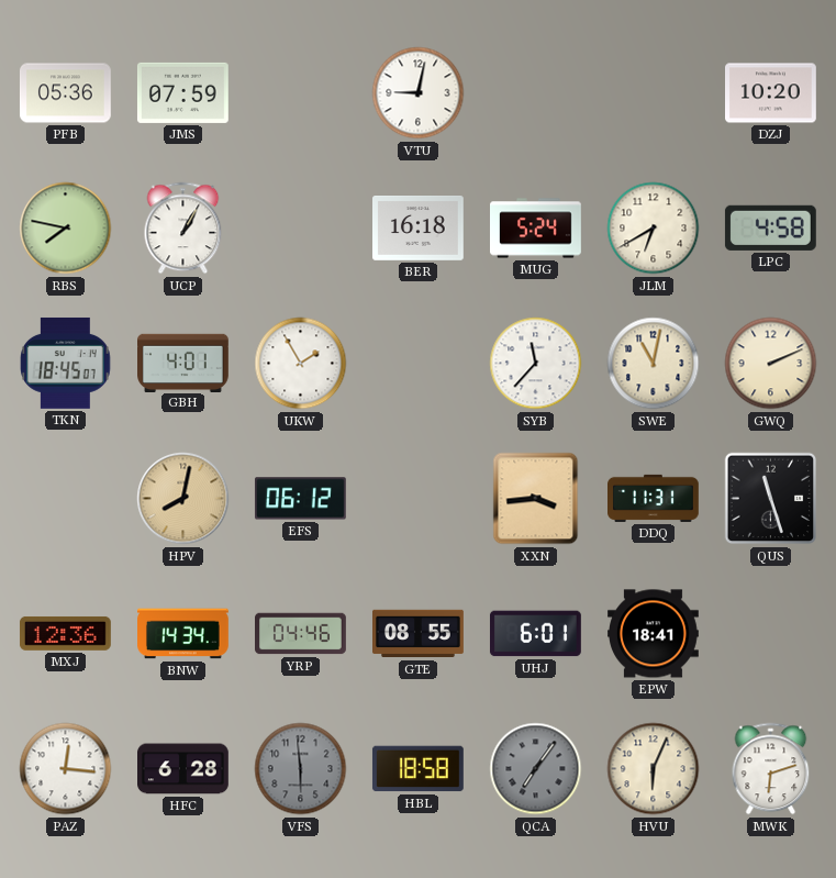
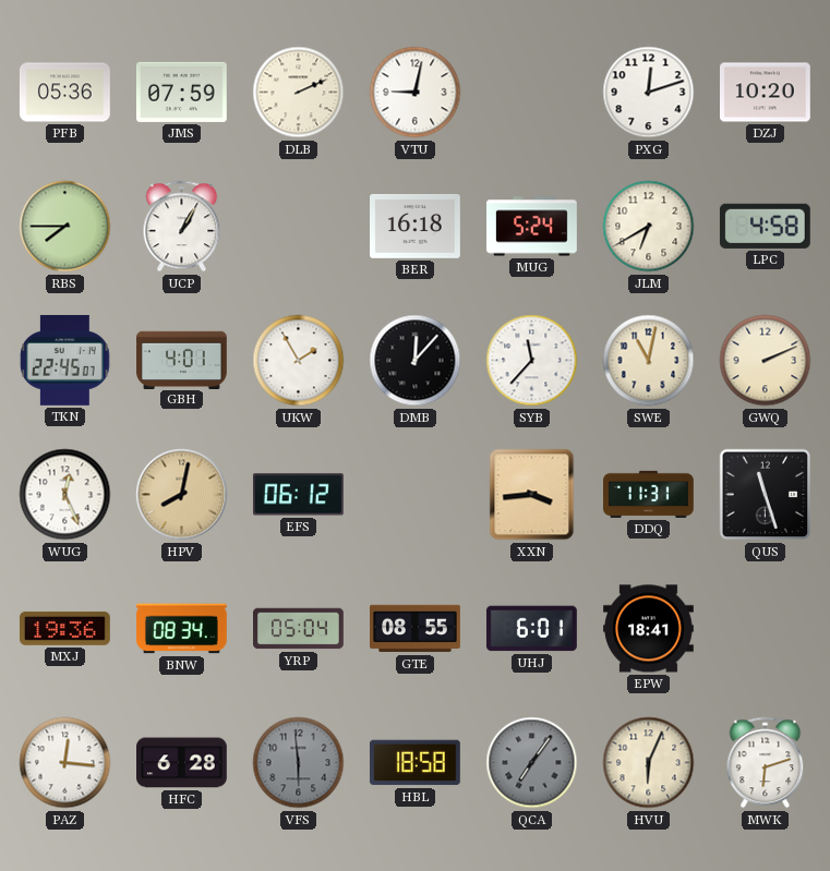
DLB: none -> 2:11 (299, 93)
PXG: none -> 12:12 (649, 93)
RBS: 7:47 -> 7:45 (65, 227)
TKN: 18:45 -> 22:45 (65, 360)
DMB: none -> 12:07 (416, 361)
WUG: none -> 12:26 (65, 495)
MXJ: 12:36 -> 19:36 (64, 628)
BNW: 14:34 -> 08:34 (182, 629)
YRP: 04:46 -> 05:04 (299, 629)
